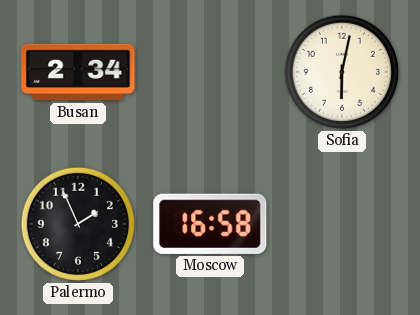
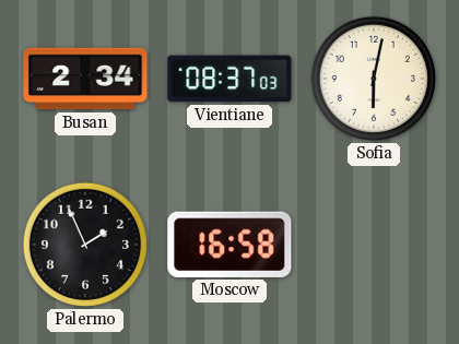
Vientiane: none -> 08:37 (229, 79)
